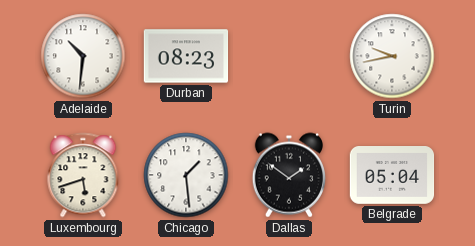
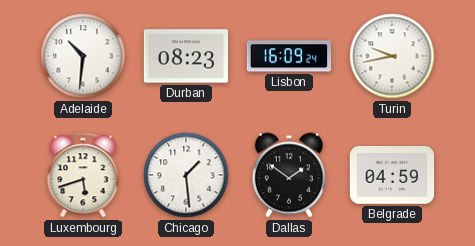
Lisbon: none -> 16:09 (289, 56)
Belgrade: 05:04 -> 04:59 (392, 176)
